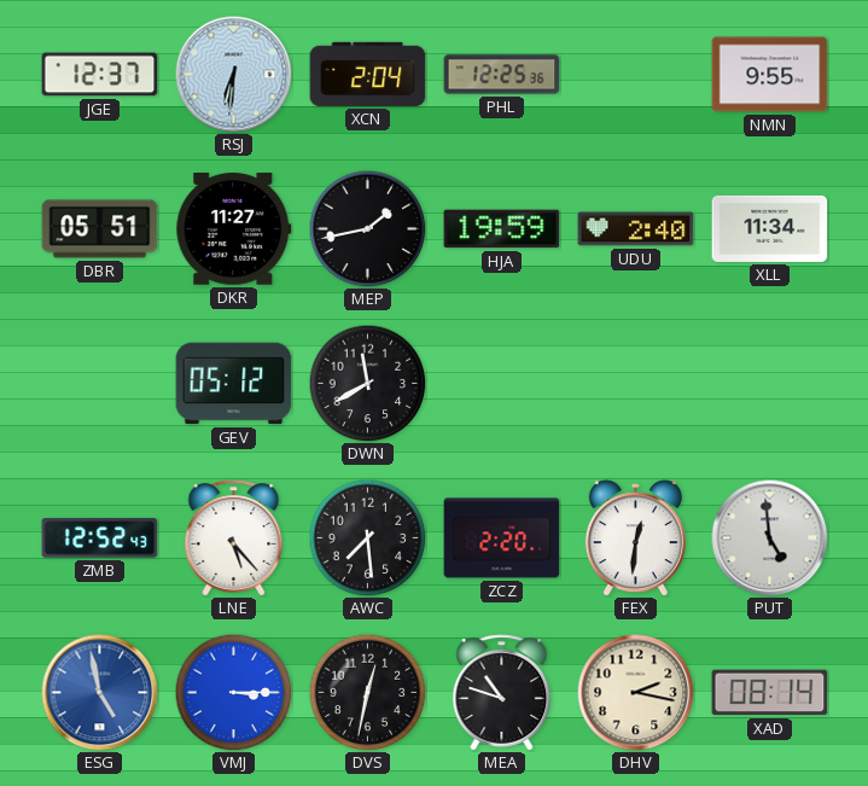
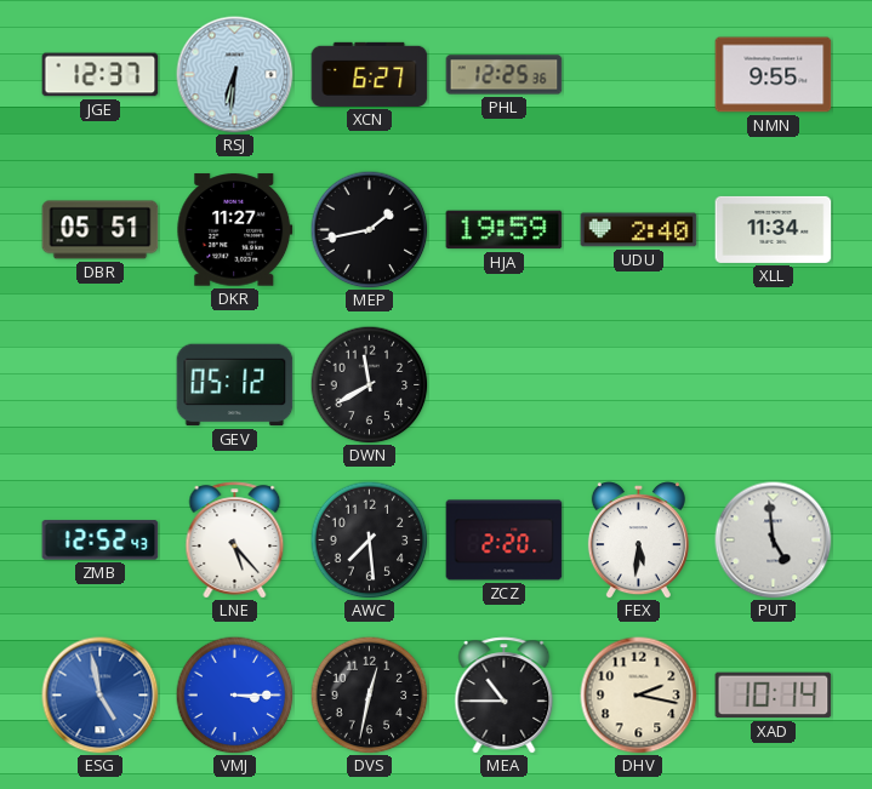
XCN: 2:04 -> 6:27 (370, 74)
FEX: 12:31 -> 5:31 (638, 541)
MEA: 10:48 -> 10:45 (505, 696)
XAD: 08:14 -> 10:14 (774, 696)
